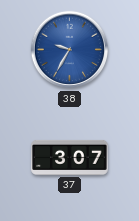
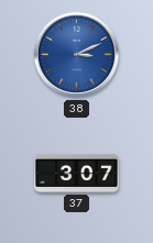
38: 9:35 -> 3:11 (77, 55)
